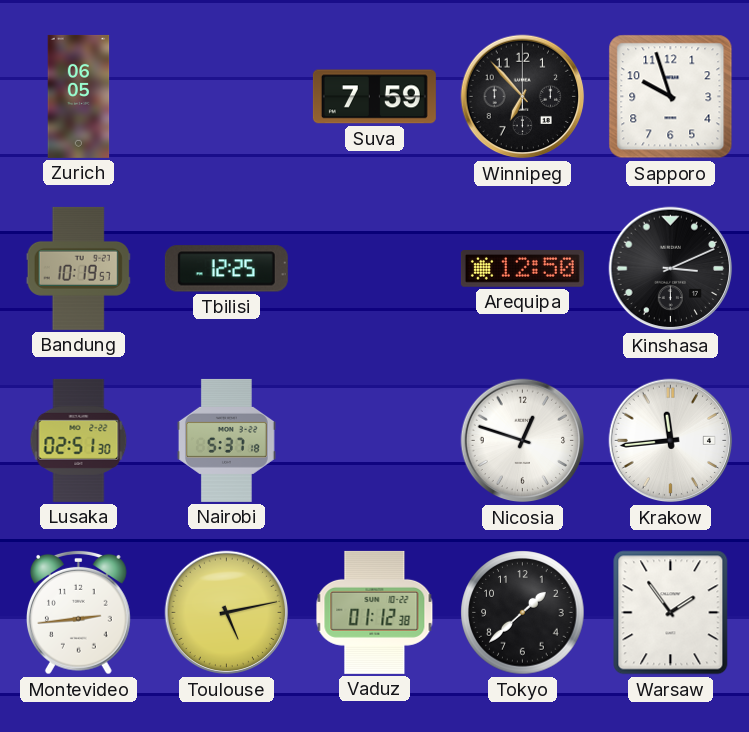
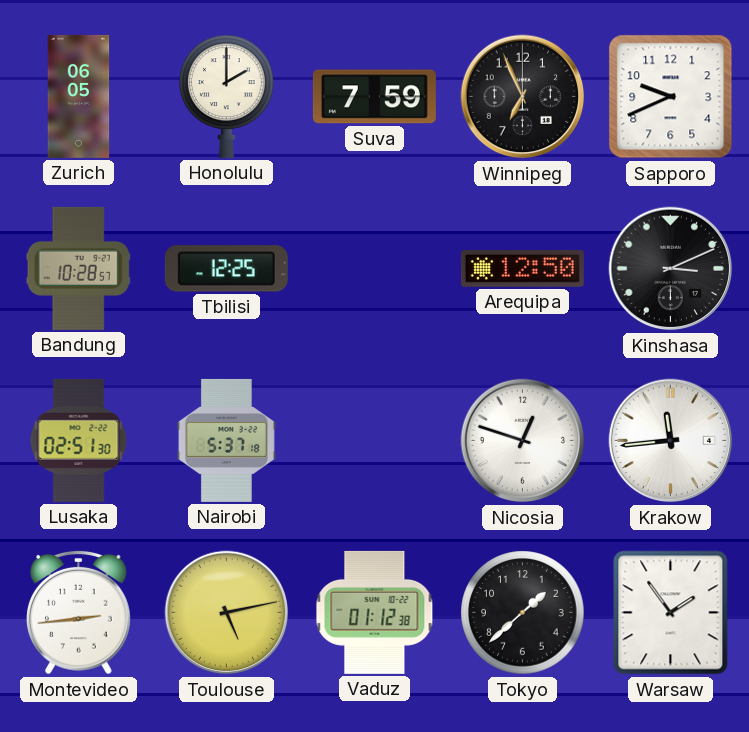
Honolulu: none -> 2:00 (227, 96)
Winnipeg: 6:53 -> 6:56 (523, 97)
Sapporo: 9:57 -> 9:41 (671, 97)
Bandung: 10:19 -> 10:28 (78, 268)
